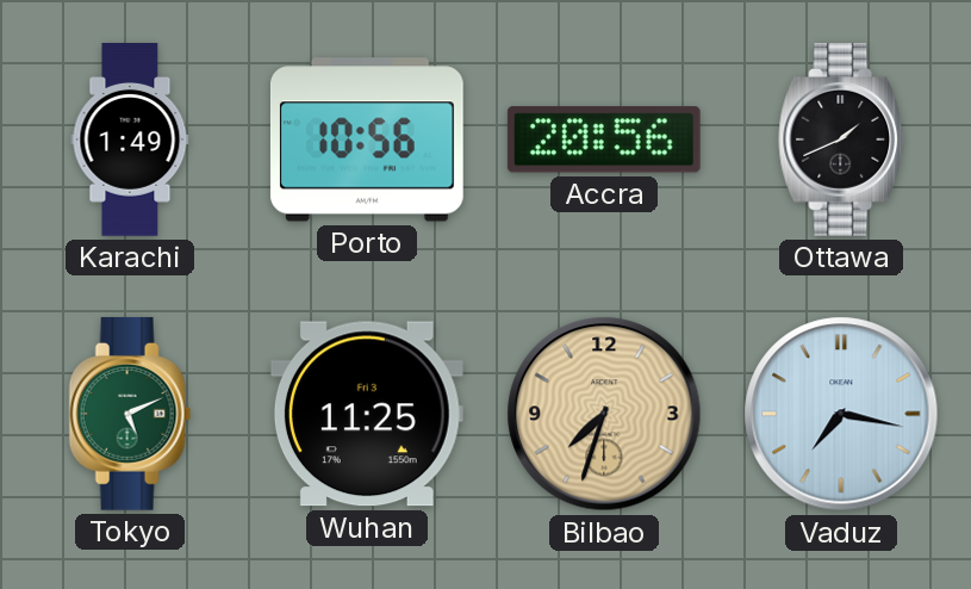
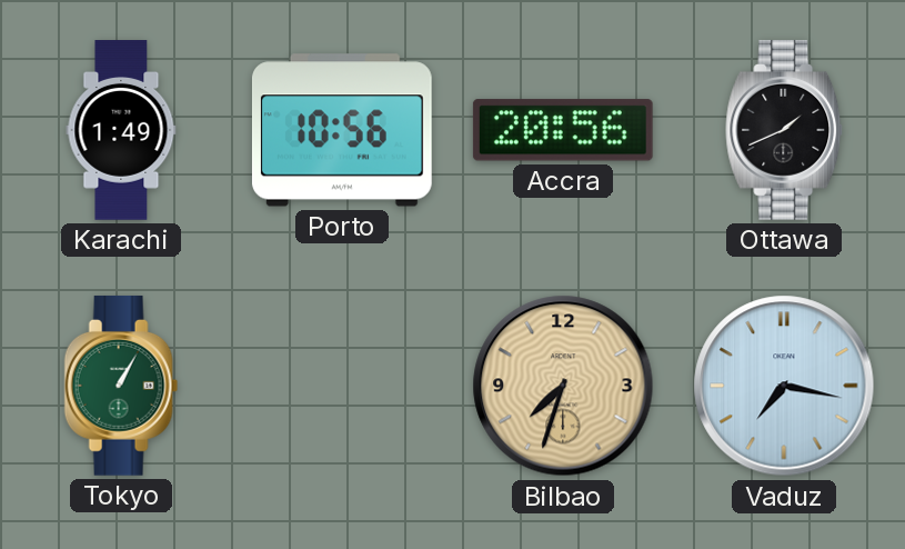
Tokyo: 5:11 -> 1:05 (121, 386)
Wuhan: 11:25 -> none (367, 414)
